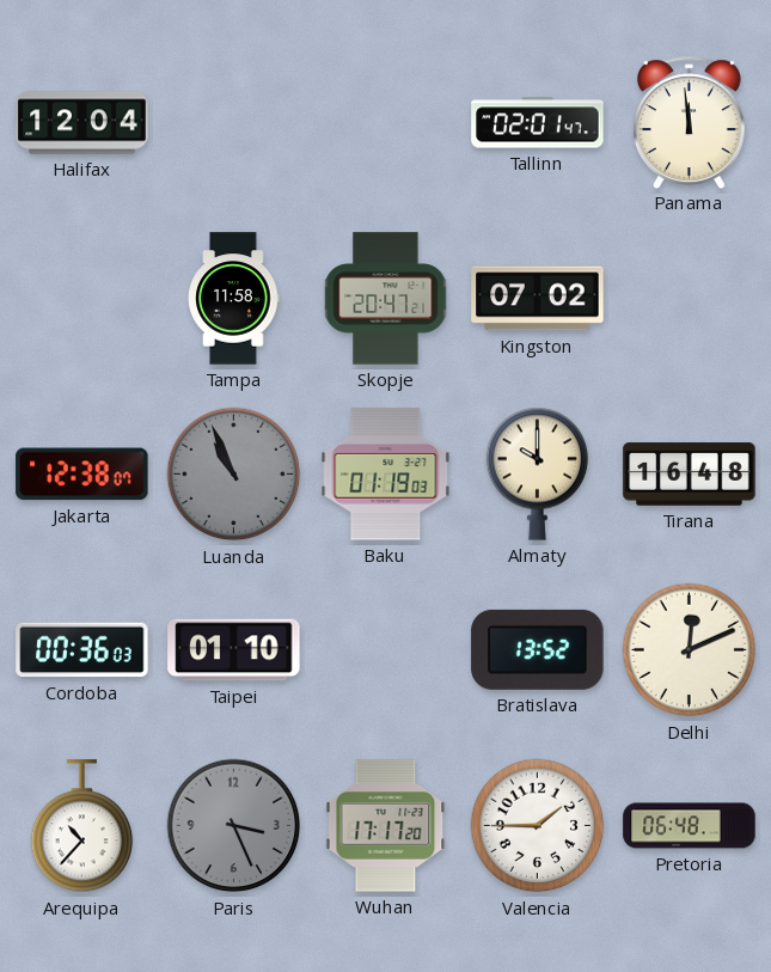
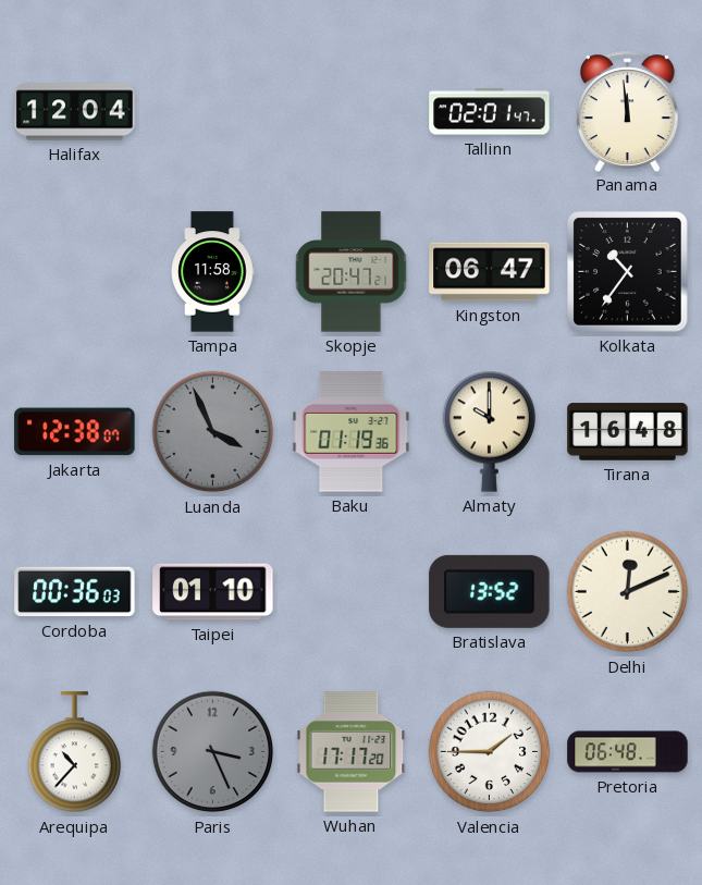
Kingston: 07:02 -> 06:47 (490, 272)
Kolkata: none -> 10:36 (628, 272)
Luanda: 10:56 -> 3:56 (213, 432)
Baku: 01:19:03 -> 01:19:36 (352, 432)
